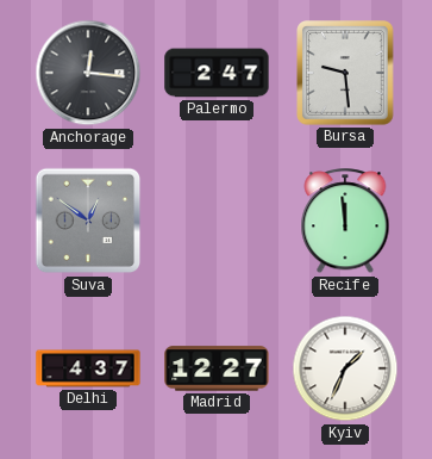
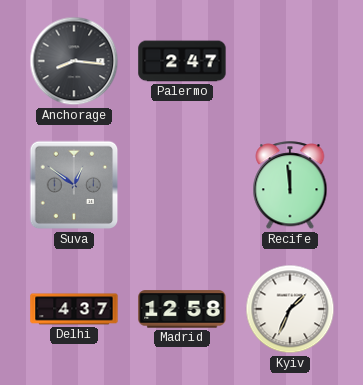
Anchorage: 12:16 -> 8:16 (74, 61)
Bursa: 9:29 -> none (346, 74)
Madrid: 12:27 -> 12:58 (182, 309)
